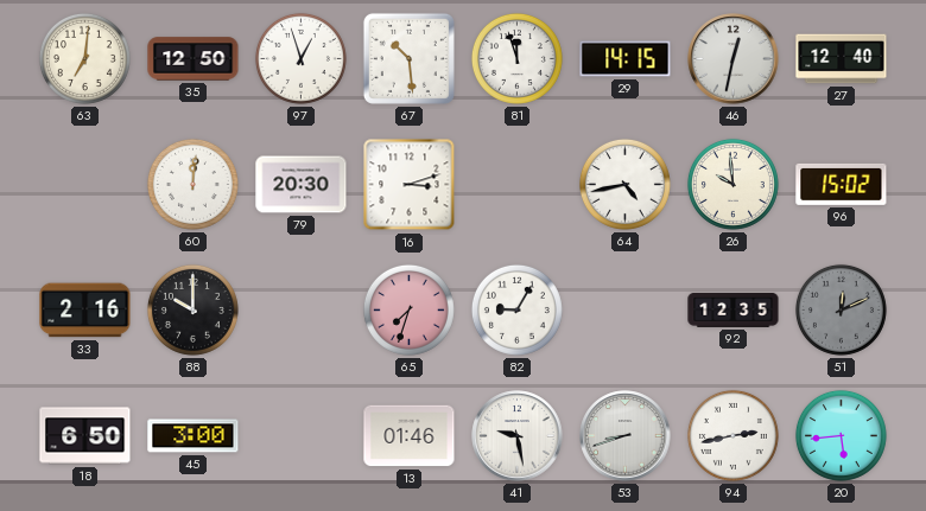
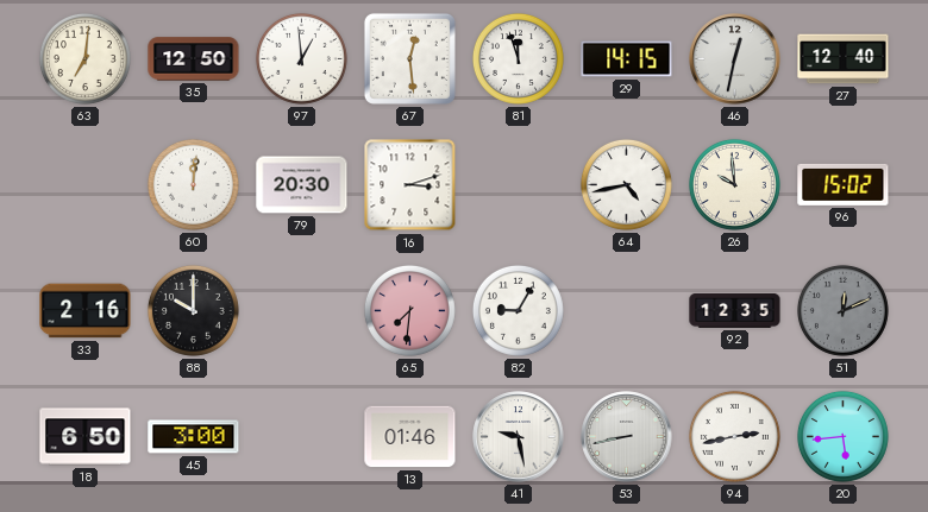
97: 12:57 -> 12:59 (301, 58)
67: 10:29 -> 12:29 (409, 58)
65: 7:33 -> 7:31 (409, 310)
53: 8:42 -> 8:43 (627, 437)
